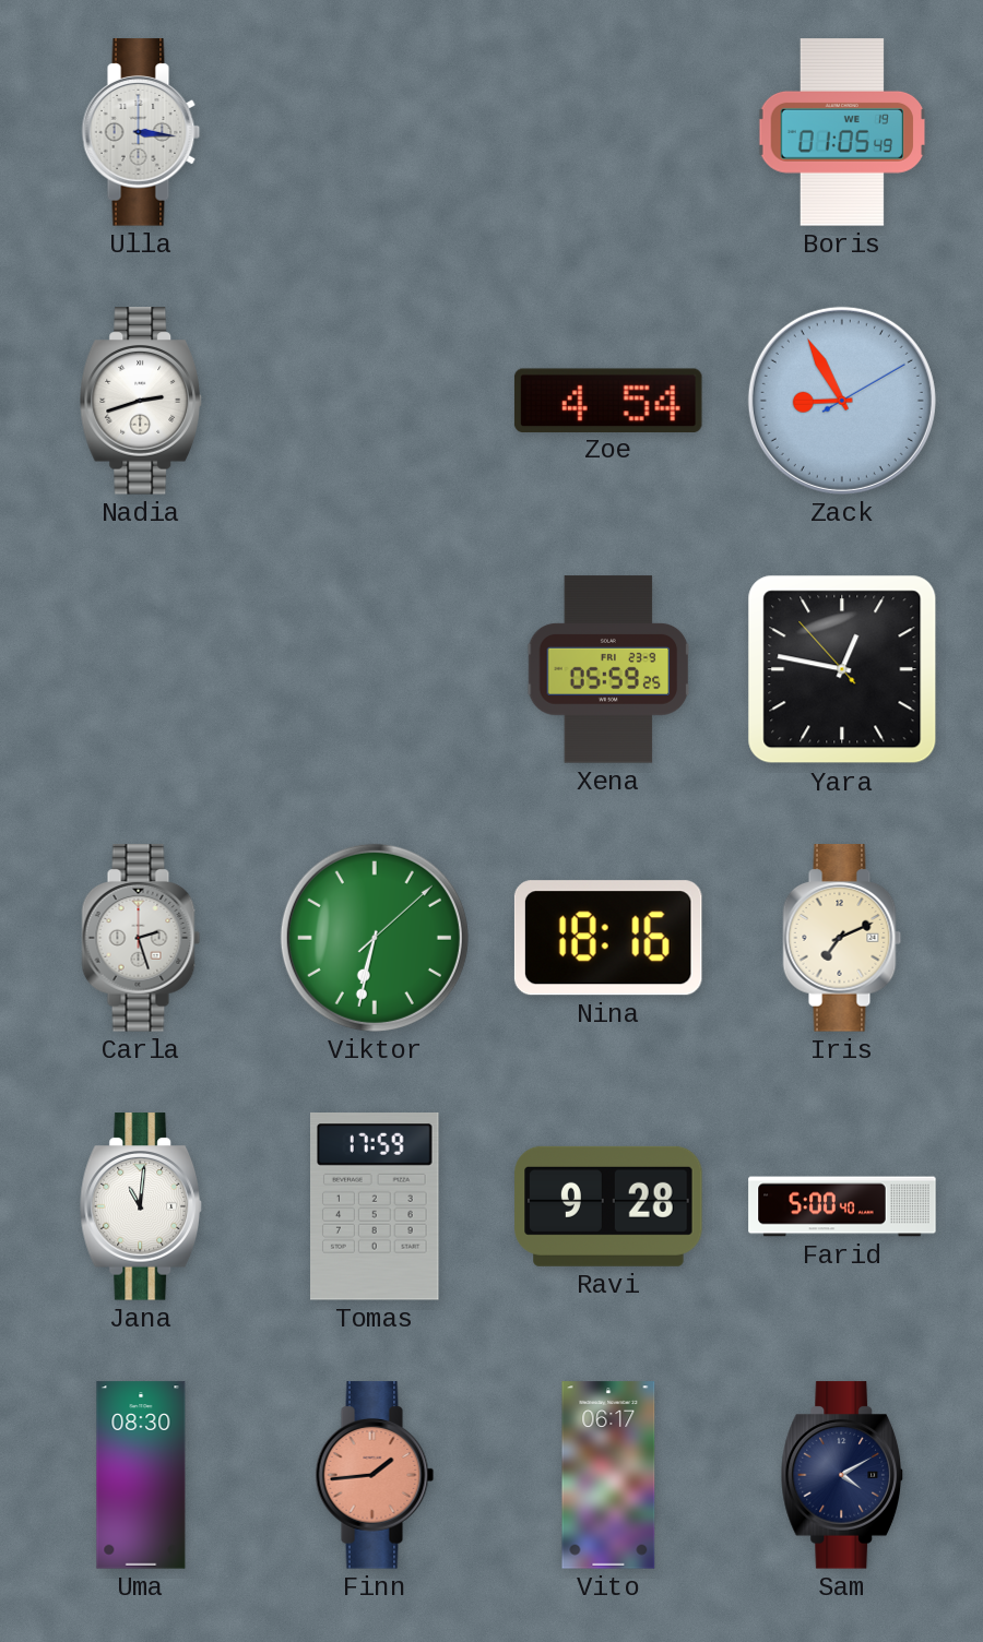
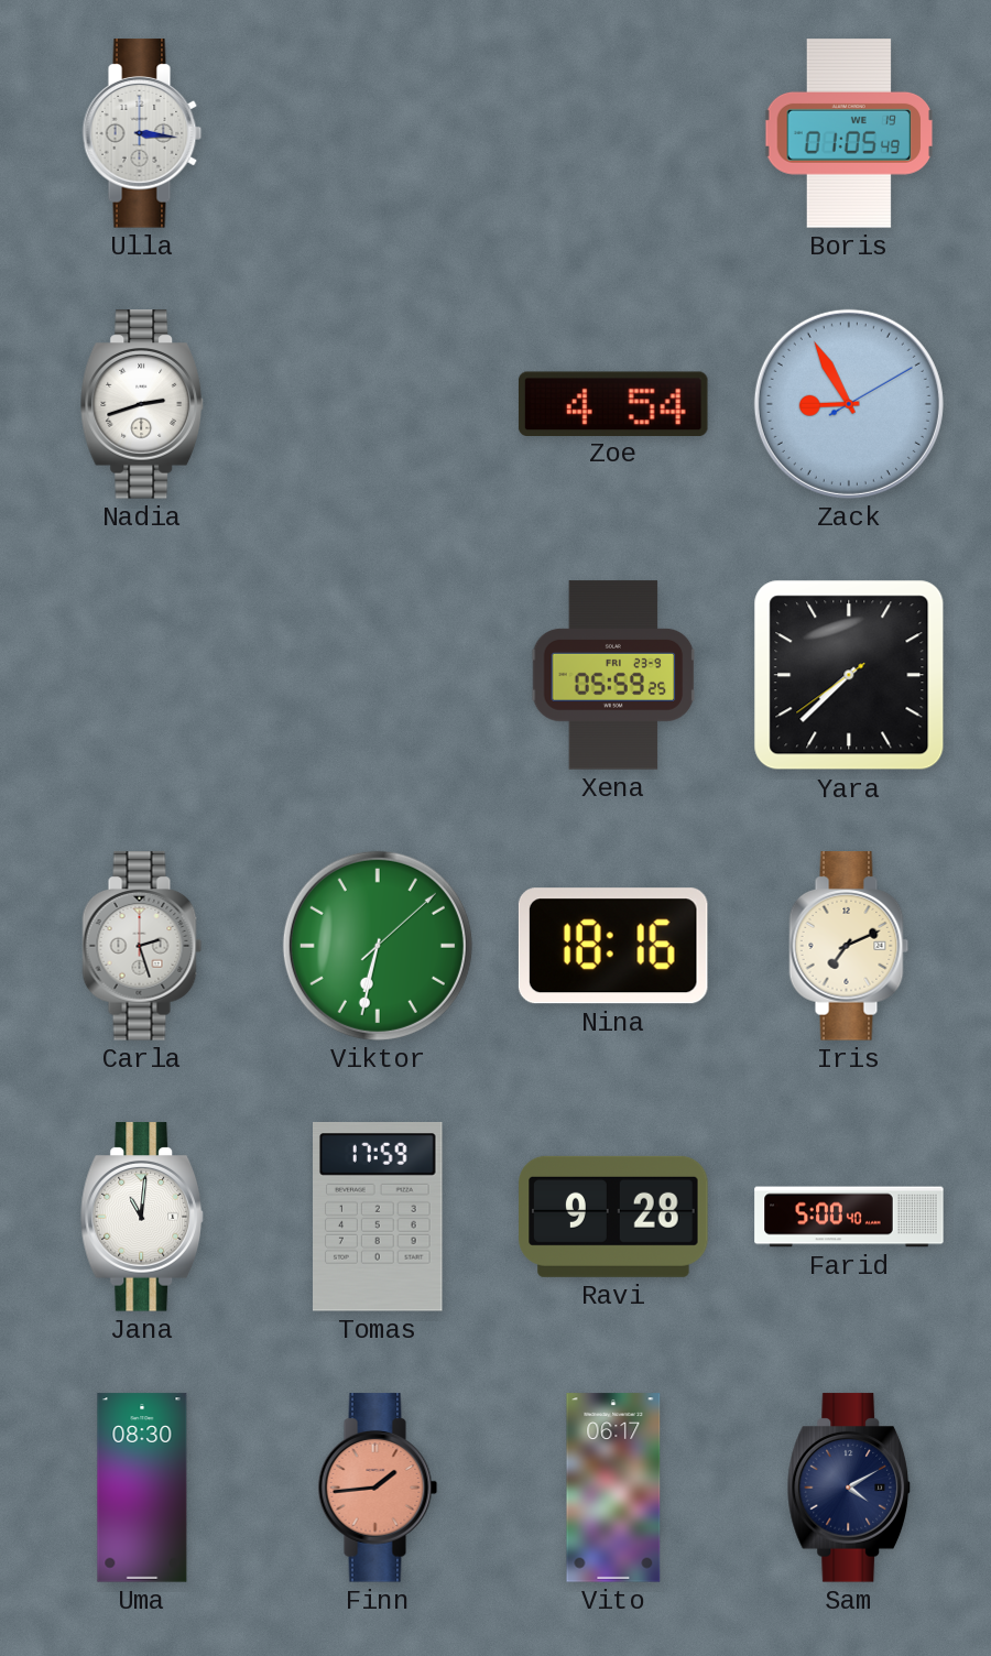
Yara: 12:46 -> 7:37 (849, 675)
